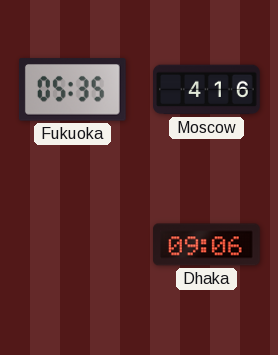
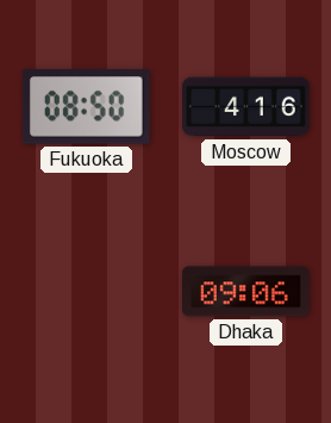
Fukuoka: 05:35 -> 08:50 (86, 107)
